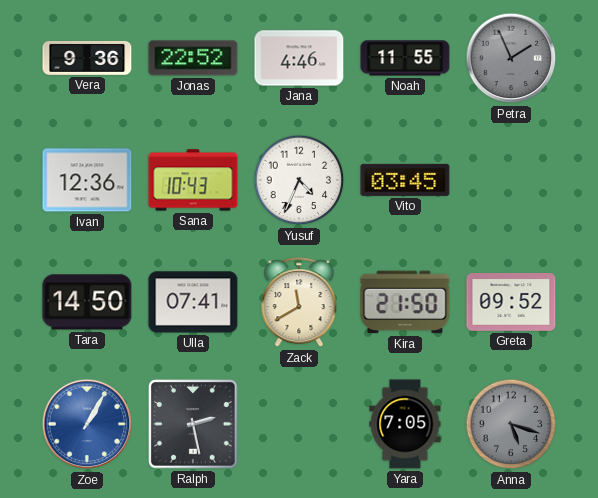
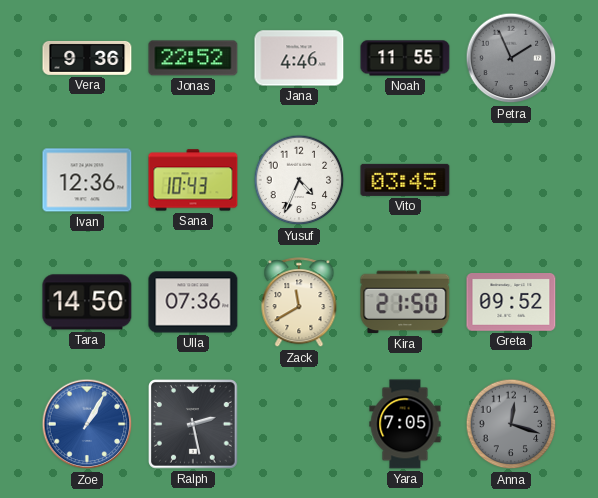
Ulla: 07:41 -> 07:36 (193, 302)
Anna: 5:18 -> 12:18 (511, 424)
